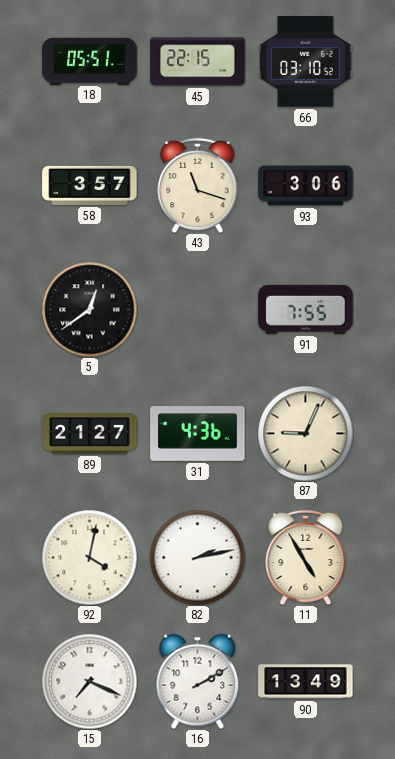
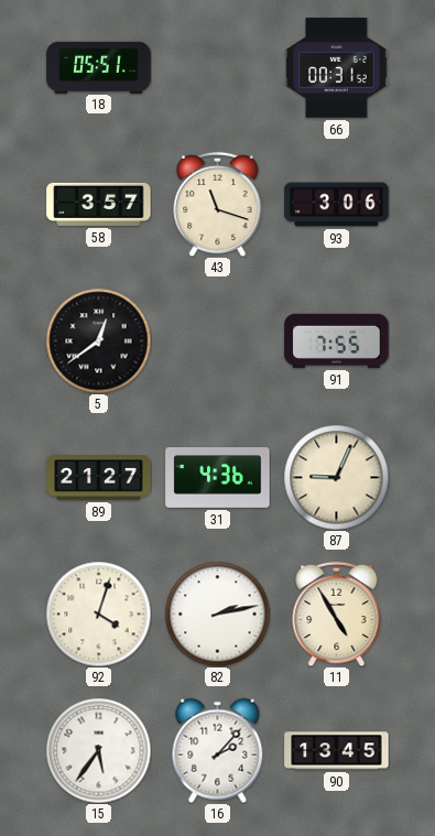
45: 22:15 -> none (198, 62)
66: 03:10 -> 00:31 (337, 68)
92: 4:02 -> 4:03 (98, 614)
15: 7:19 -> 5:36 (98, 750)
16: 2:10 -> 2:07 (218, 750)
90: 13:49 -> 13:45 (337, 751)
